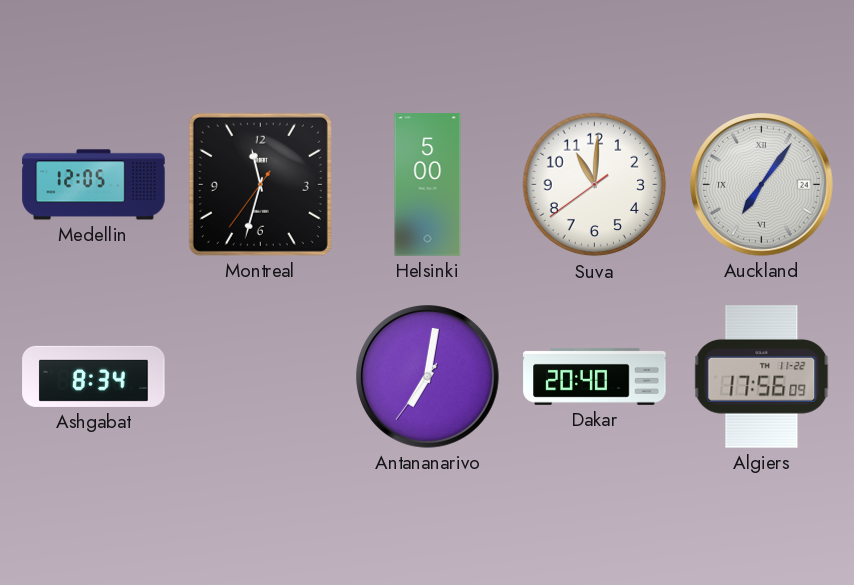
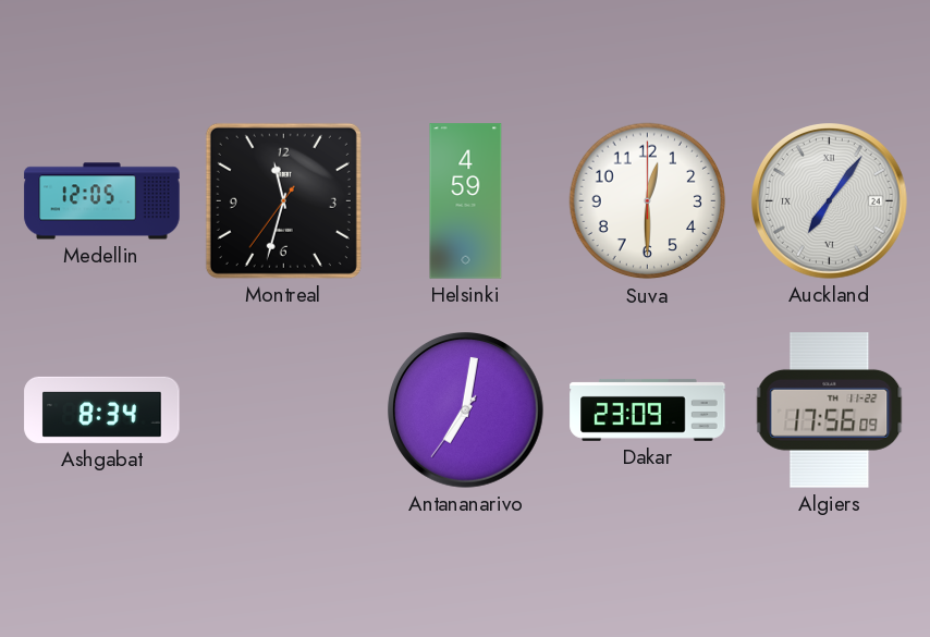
Helsinki: 5:00 -> 4:59 (466, 201)
Suva: 11:00 -> 12:30 (648, 201)
Dakar: 20:40 -> 23:09 (648, 409)
